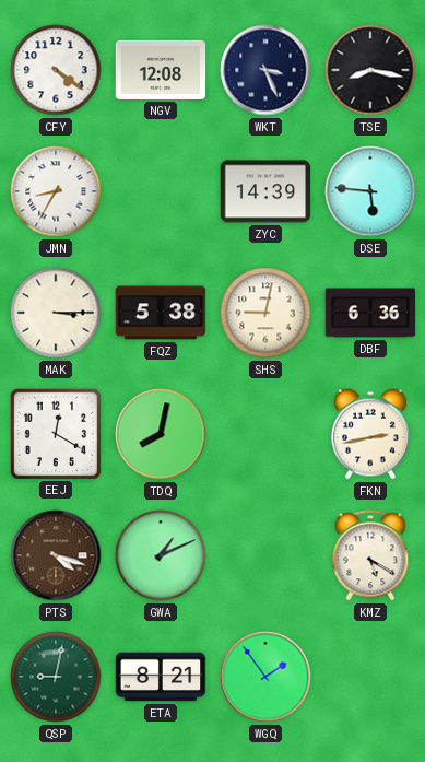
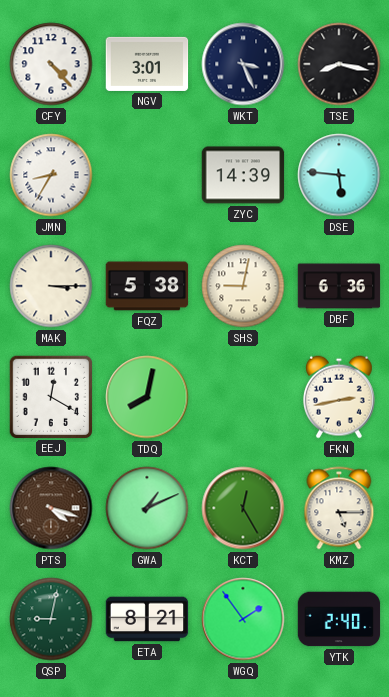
CFY: 4:21 -> 4:23 (51, 64)
NGV: 12:08 -> 3:01 (147, 64)
KCT: none -> 12:25 (243, 508)
KMZ: 5:20 -> 5:15 (339, 508)
YTK: none -> 2:40 (339, 619)
